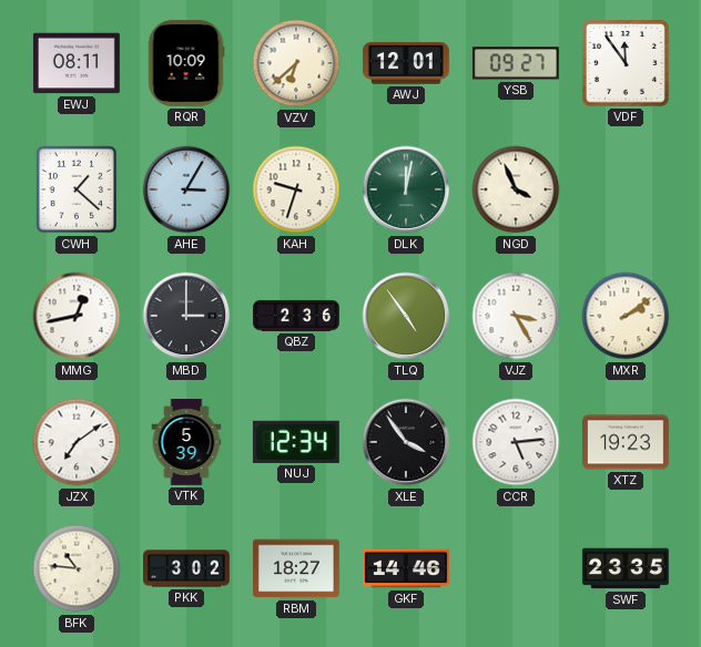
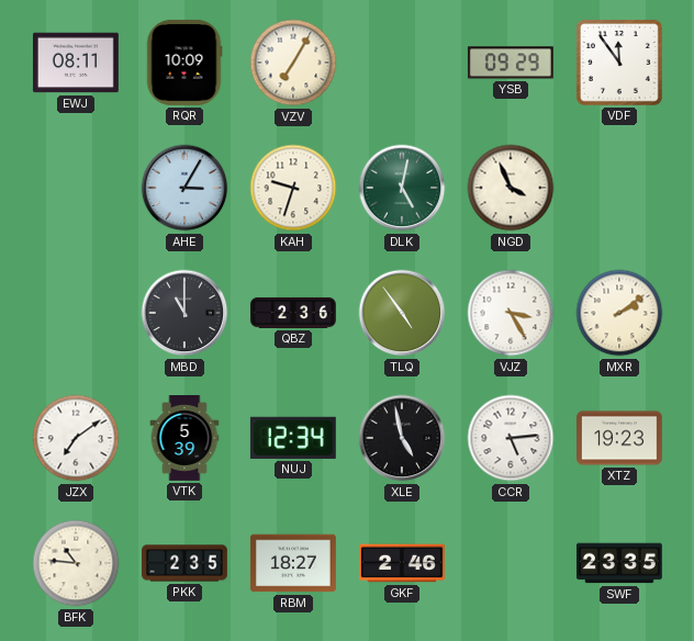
VZV: 6:38 -> 7:05 (293, 63)
AWJ: 12:01 -> none (406, 64)
YSB: 09:27 -> 09:29 (511, 63)
CWH: 1:22 -> none (75, 189)
DLK: 12:02 -> 5:02 (402, 188)
MMG: 12:43 -> none (77, 316)
MBD: 3:00 -> 11:00 (184, 313)
XLE: 3:54 -> 4:58 (402, 438)
PKK: 3:02 -> 2:35 (186, 563)
GKF: 14:46 -> 2:46 (403, 563)
